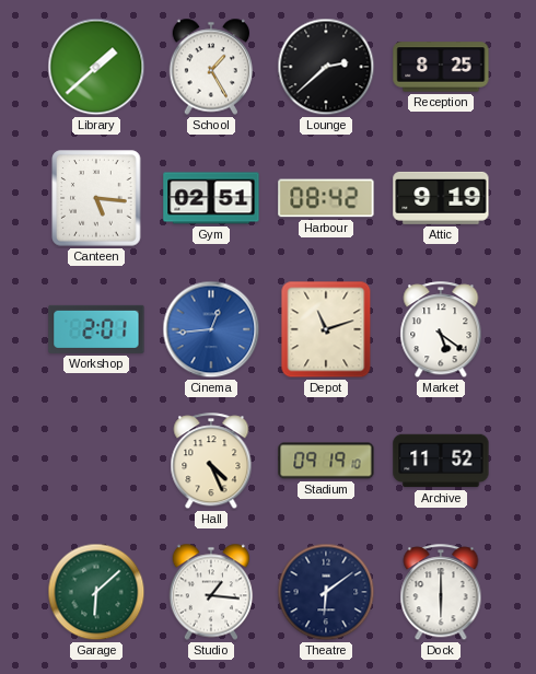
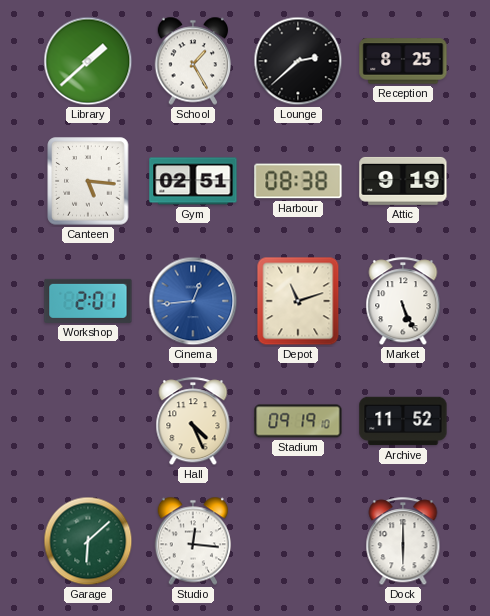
Harbour: 08:42 -> 08:38 (298, 181)
Market: 5:21 -> 5:26 (403, 302)
Studio: 1:16 -> 12:16 (193, 541)
Theatre: 6:09 -> none (326, 592)
